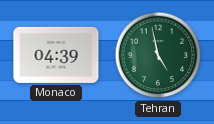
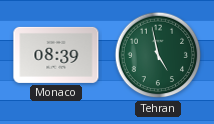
Monaco: 04:39 -> 08:39 (56, 55)
